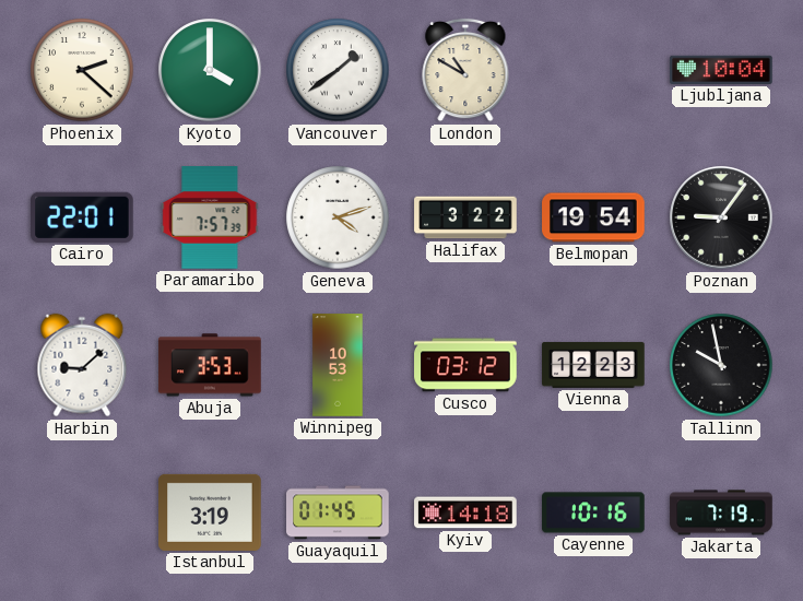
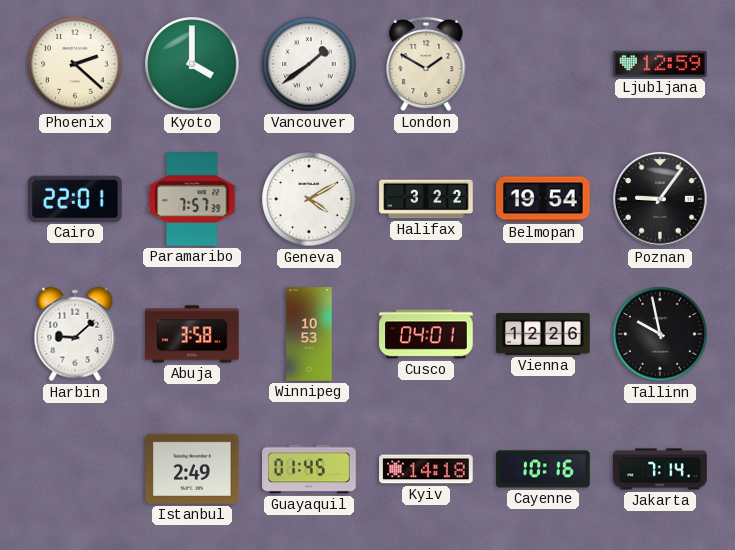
London: 10:50 -> 1:50 (426, 64)
Ljubljana: 10:04 -> 12:59 (660, 64)
Geneva: 4:12 -> 4:10 (309, 199)
Abuja: 3:53 -> 3:58 (192, 334)
Cusco: 03:12 -> 04:01 (426, 334)
Vienna: 12:23 -> 12:26 (543, 334)
Istanbul: 3:19 -> 2:49 (192, 469)
Jakarta: 7:19 -> 7:14 (660, 469)
